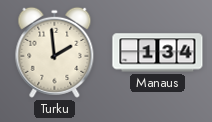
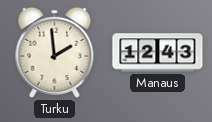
Manaus: 1:34 -> 12:43 (158, 53)
